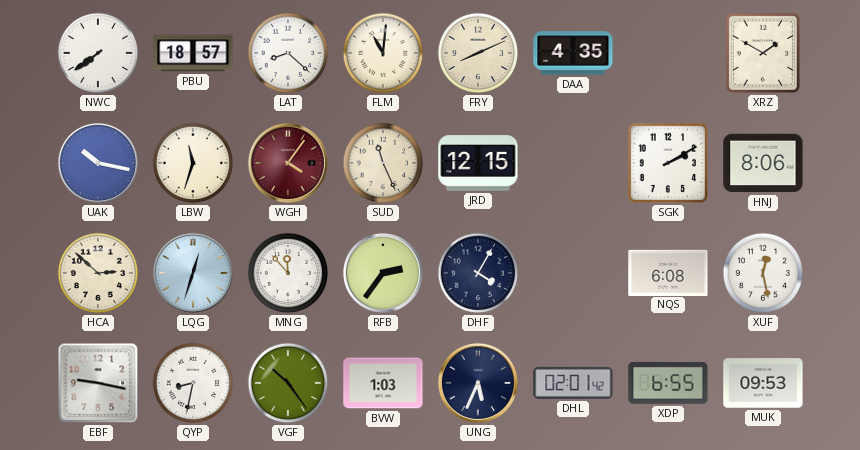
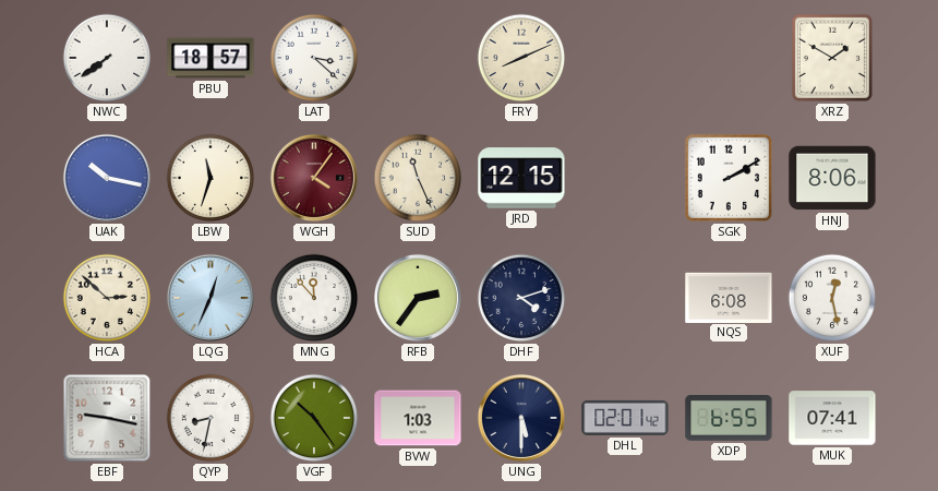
LAT: 8:22 -> 3:22 (314, 58)
FLM: 11:01 -> none (383, 53)
DAA: 4:35 -> none (573, 53)
LQG: 12:33 -> 12:34 (211, 298)
DHF: 4:05 -> 4:12 (521, 298)
UNG: 5:34 -> 5:30 (521, 418)
MUK: 09:53 -> 07:41 (832, 418)
